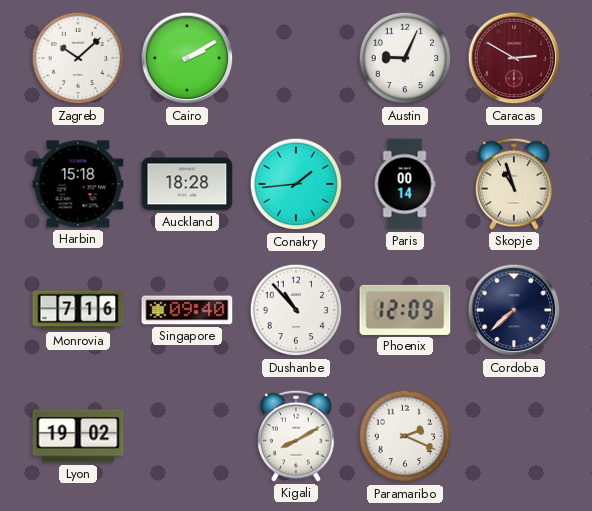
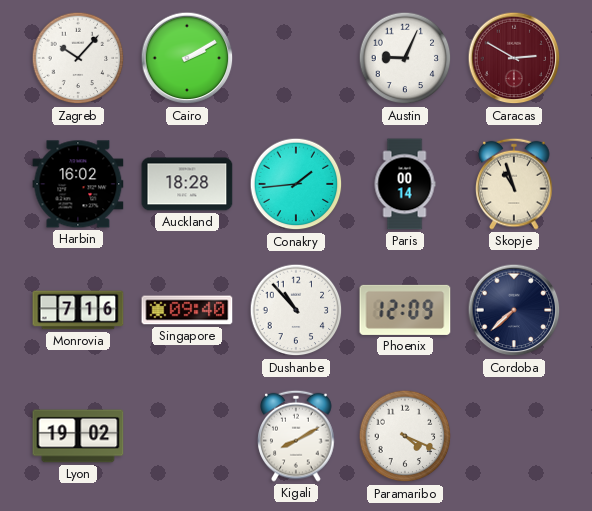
Zagreb: 10:08 -> 10:07 (78, 58)
Harbin: 15:18 -> 16:02 (78, 184)
Paramaribo: 2:19 -> 4:19 (405, 436)
